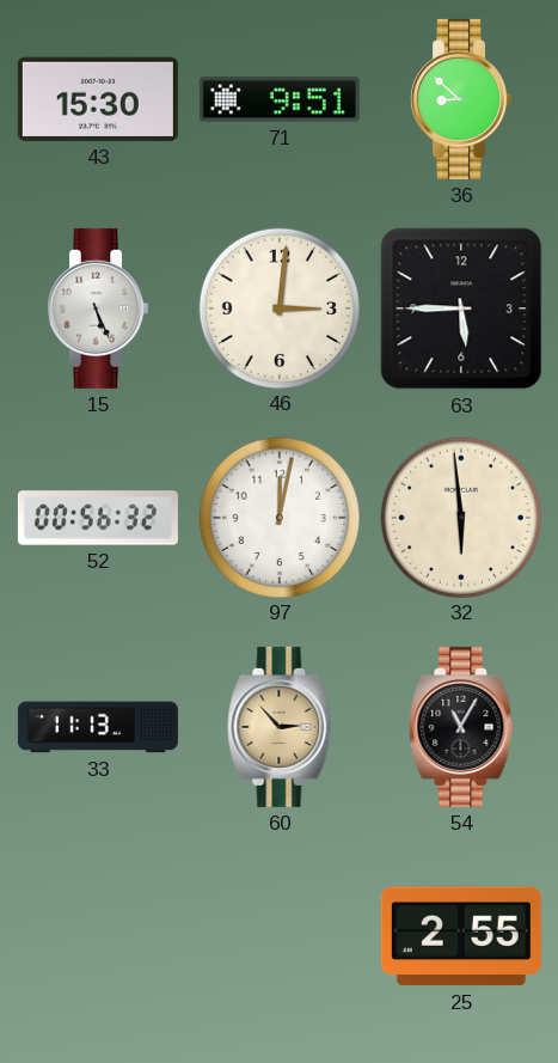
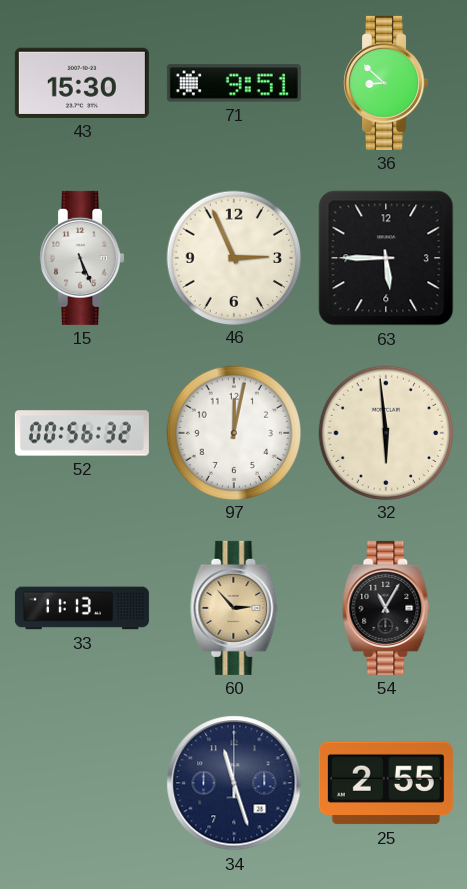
46: 3:01 -> 2:56 (233, 257)
34: none -> 11:27 (234, 783)
